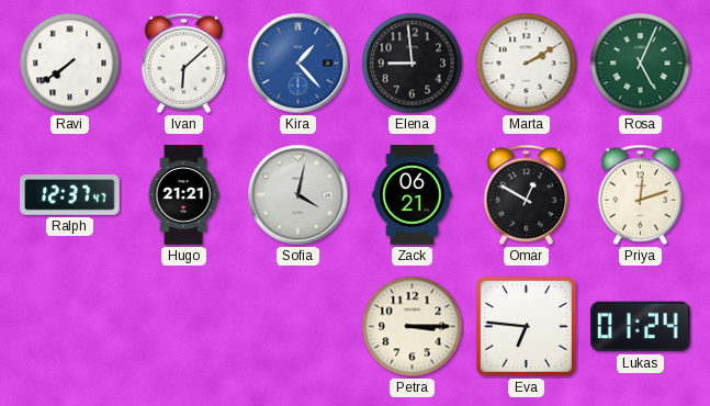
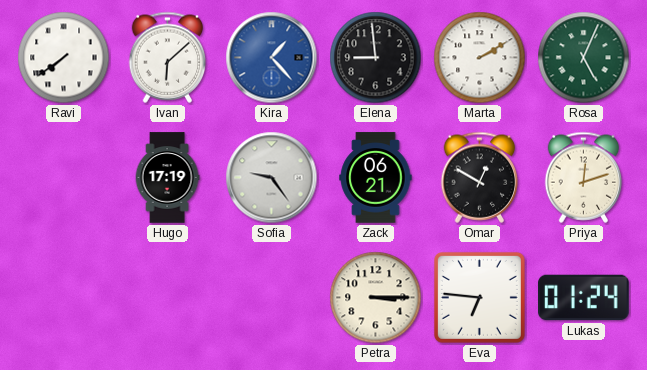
Ralph: 12:37 -> none (70, 195)
Hugo: 21:21 -> 17:19 (167, 178)
Sofia: 4:02 -> 9:24 (272, 178)
